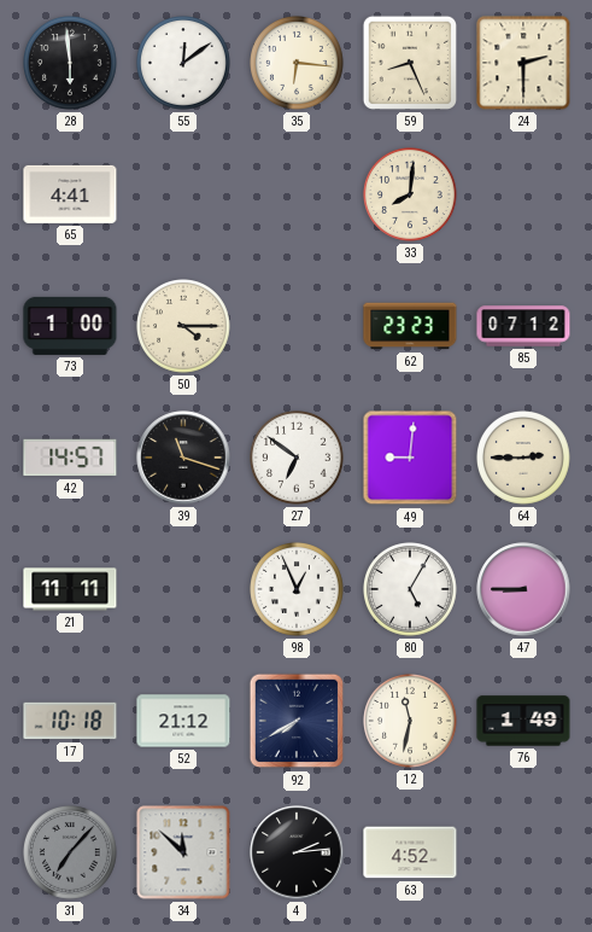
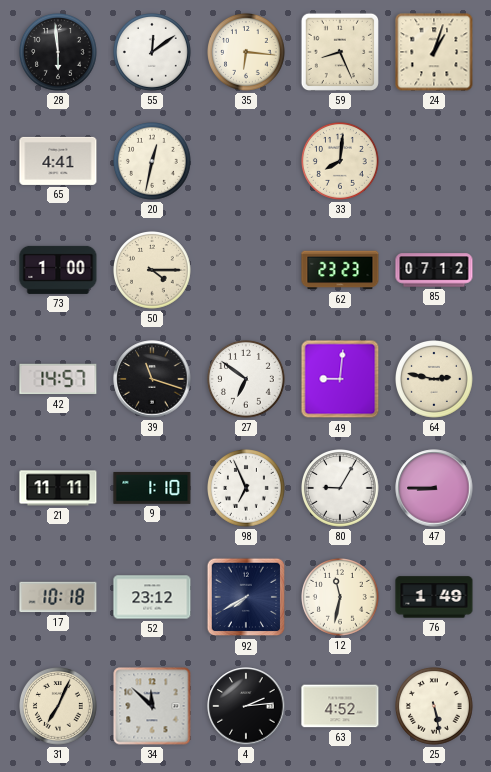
24: 2:30 -> 1:03 (434, 52)
20: none -> 12:32 (153, 162)
64: 2:45 -> 2:47 (435, 380)
9: none -> 1:10 (152, 488)
98: 12:56 -> 6:56 (247, 489)
80: 5:05 -> 9:05 (341, 489)
52: 21:12 -> 23:12 (152, 597)
31: 7:07 -> 7:04 (59, 707)
31 dial: grey -> cream (59, 707)
25: none -> 5:28 (435, 707)
